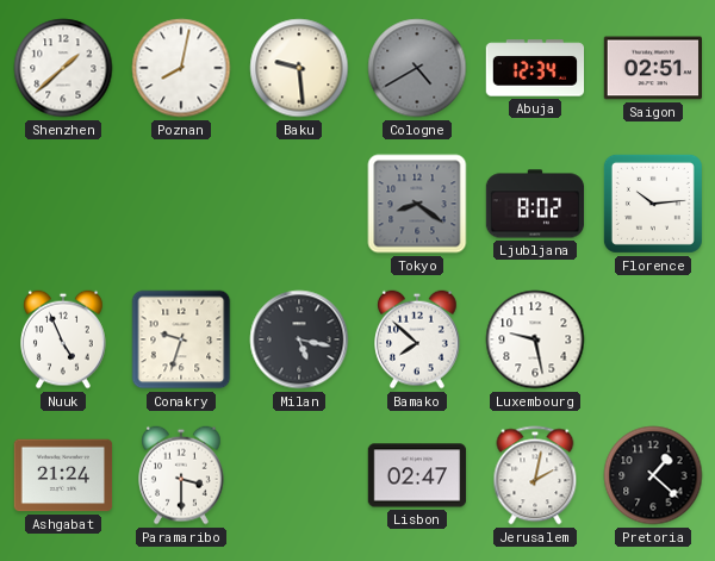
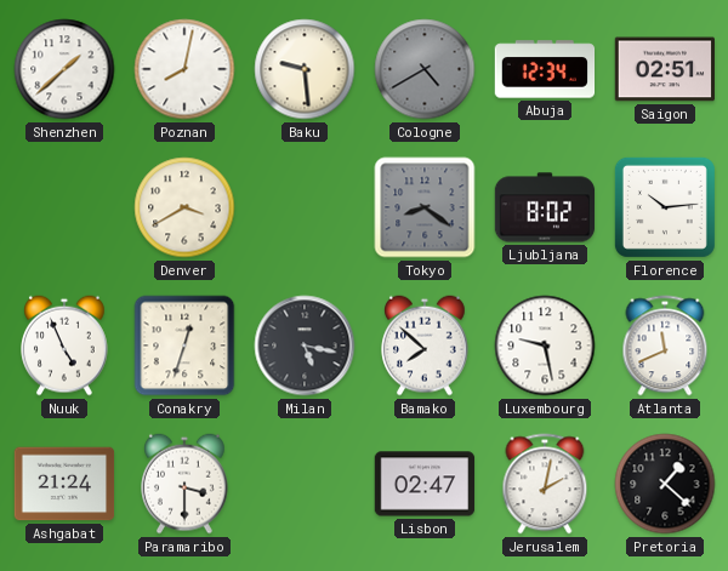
Denver: none -> 3:40 (184, 207)
Conakry: 9:33 -> 12:33 (184, 346)
Atlanta: none -> 11:41 (665, 346)
